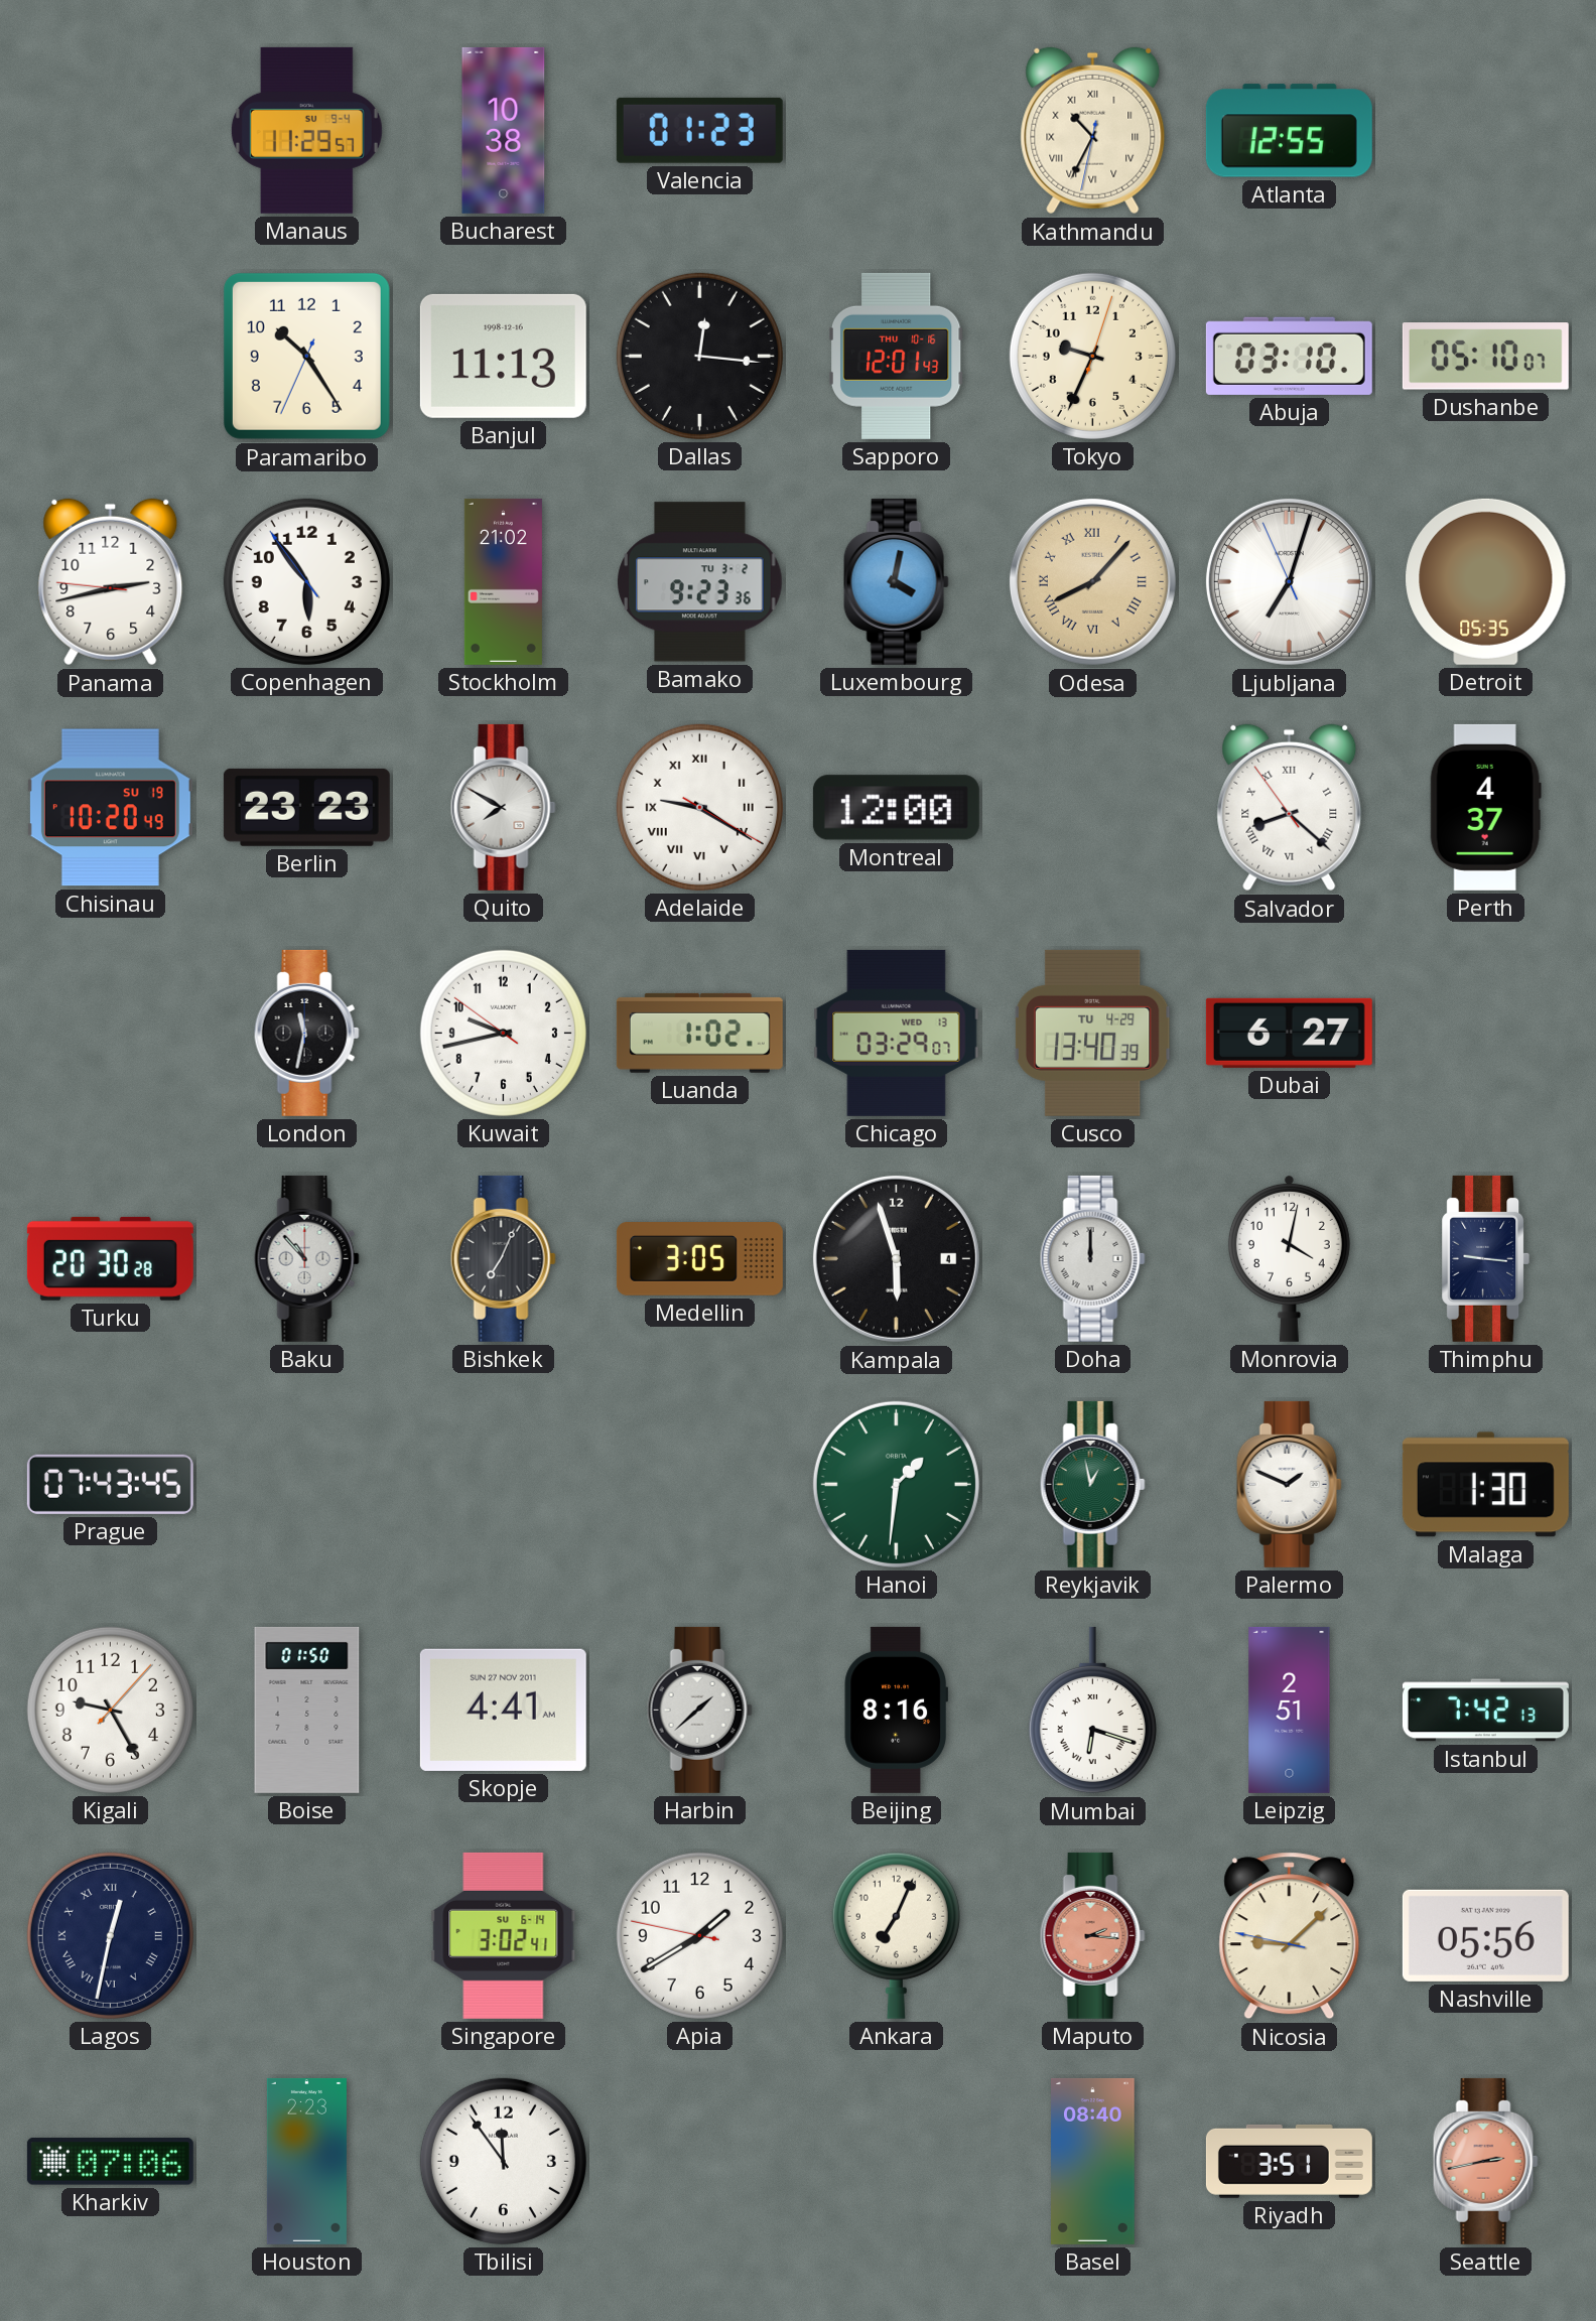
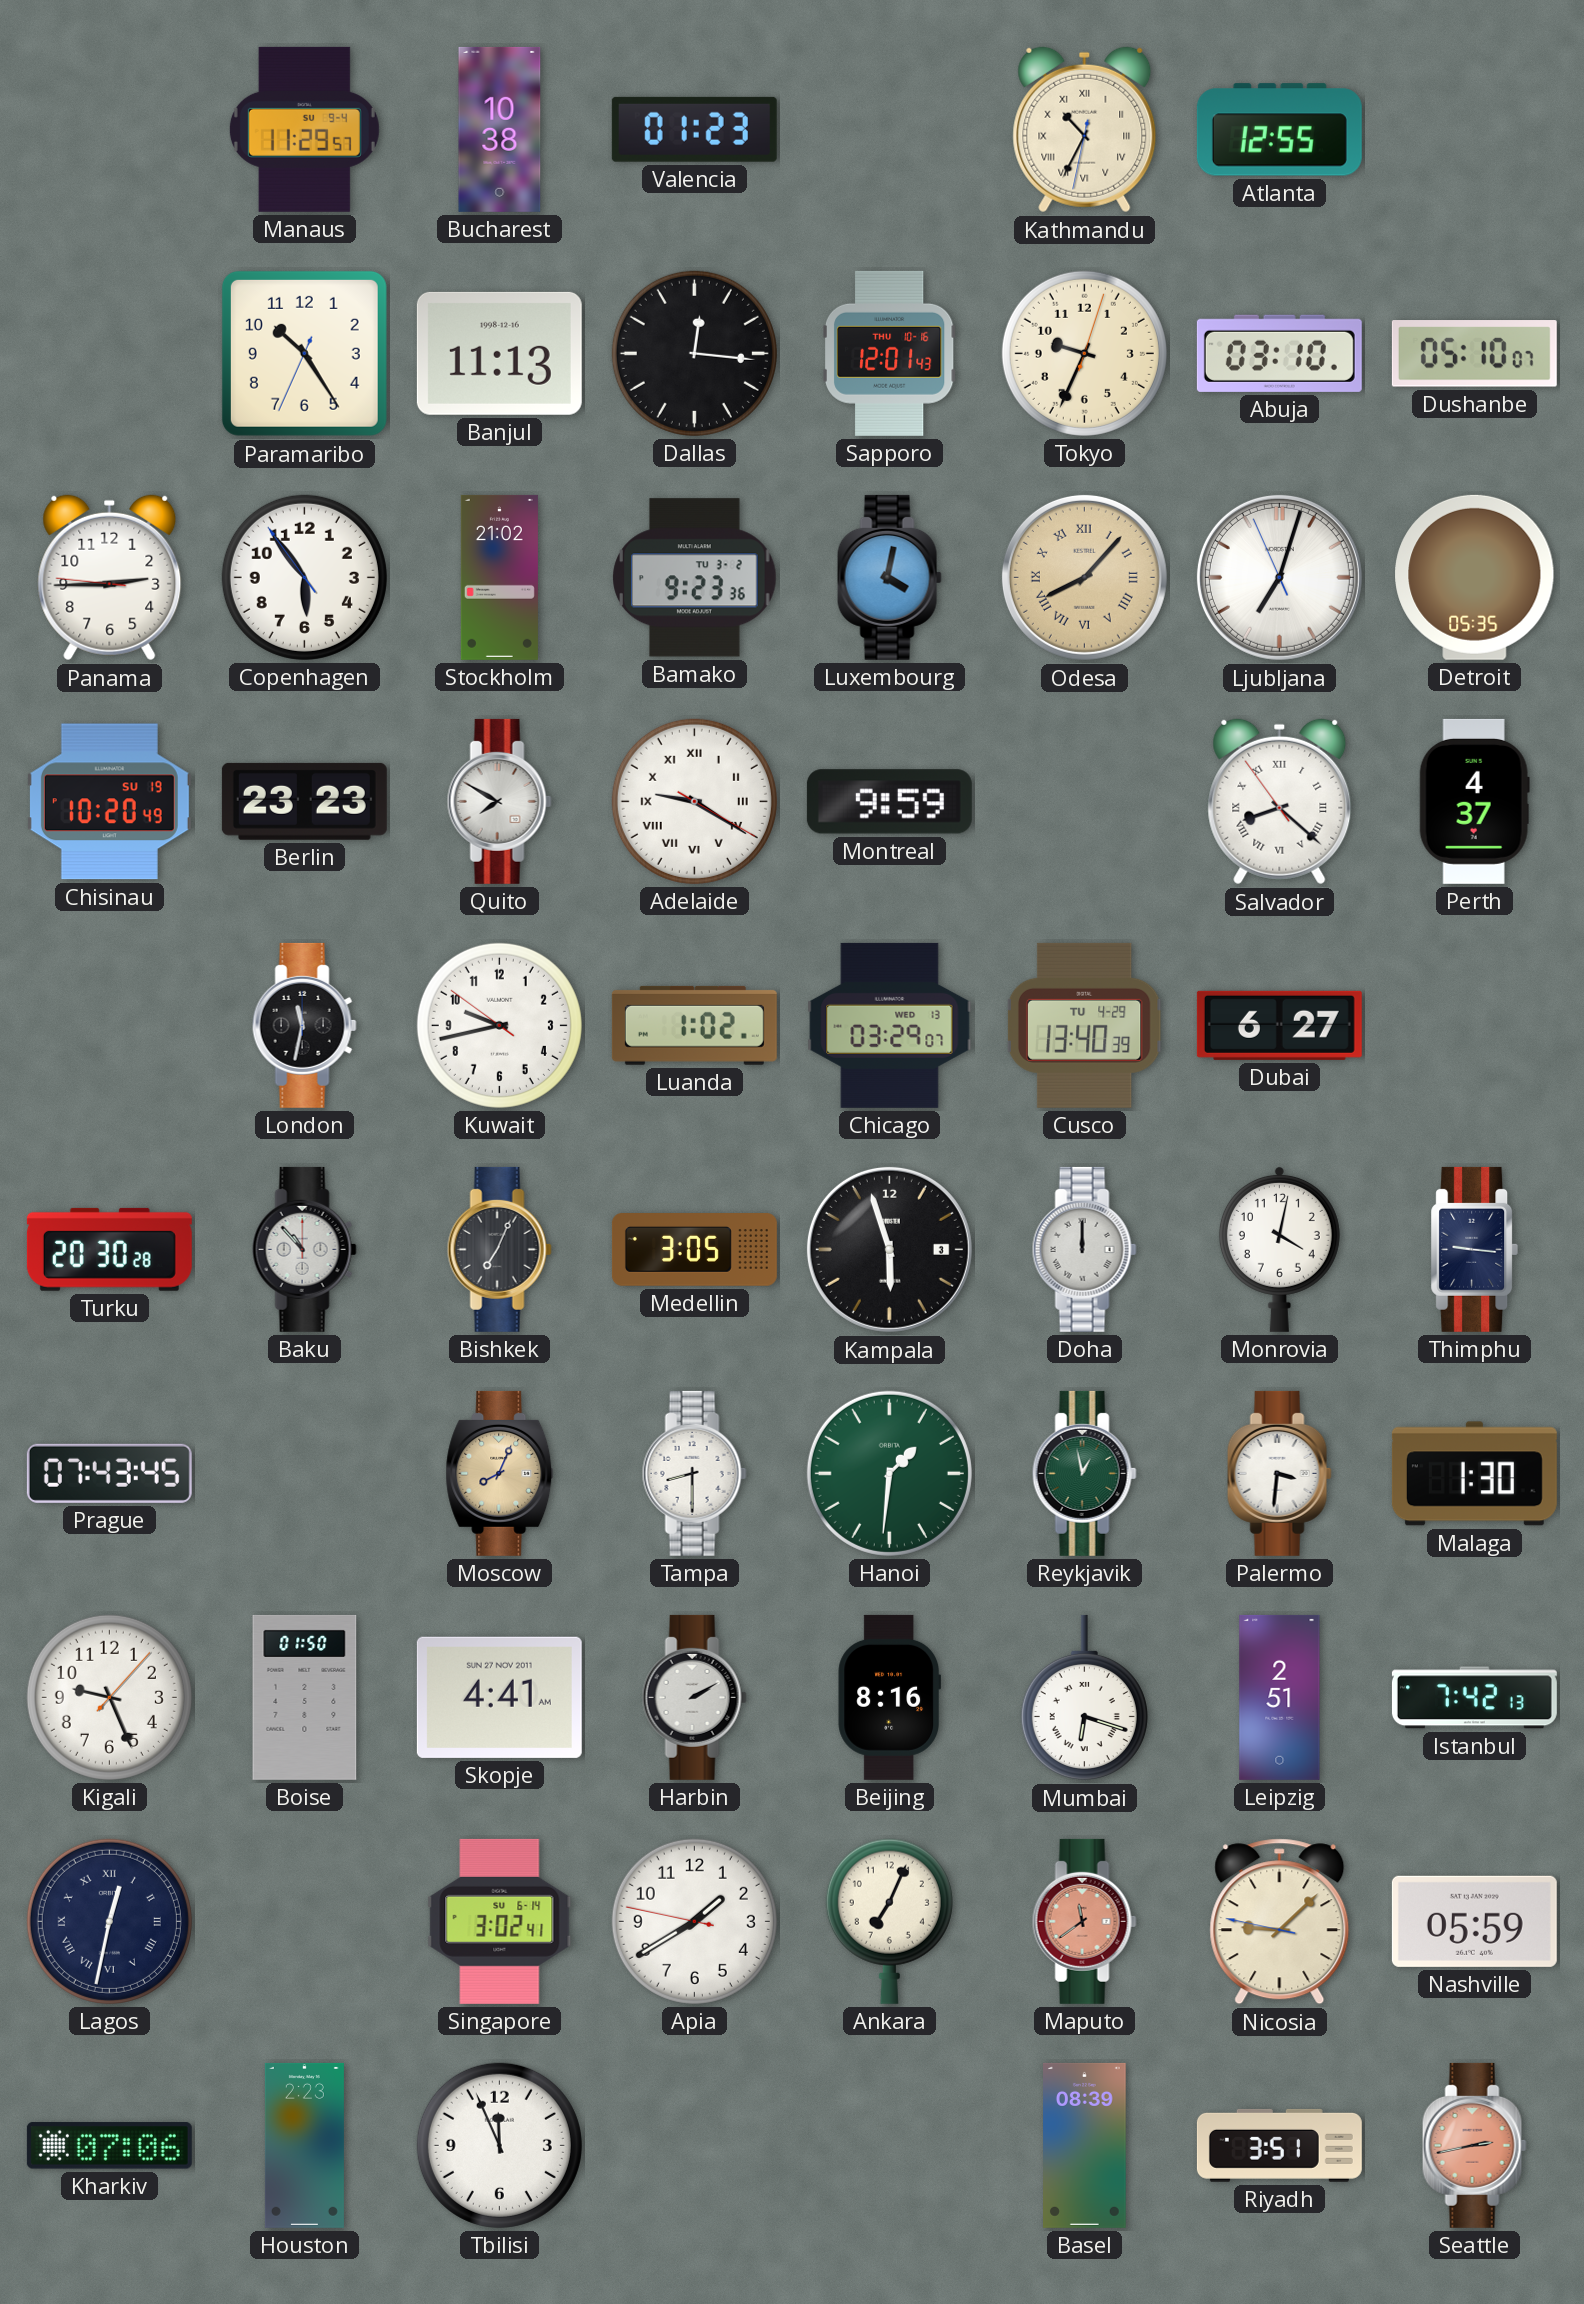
Panama: 2:42 -> 2:44 (110, 578)
Montreal: 12:00 -> 9:59 (889, 802)
Kampala date: 4 -> 3 (889, 1249)
Moscow: none -> 8:04 (500, 1473)
Tampa: none -> 8:30 (694, 1473)
Palermo: 1:49 -> 3:31 (1279, 1473)
Kigali: 9:25 -> 9:26 (109, 1697)
Harbin: 1:38 -> 2:10 (694, 1697)
Maputo: 2:16 -> 11:39 (1084, 1921)
Nashville: 05:56 -> 05:59 (1474, 1921)
Tbilisi: 11:54 -> 11:56 (499, 2145)
Basel: 08:40 -> 08:39 (1085, 2145)
